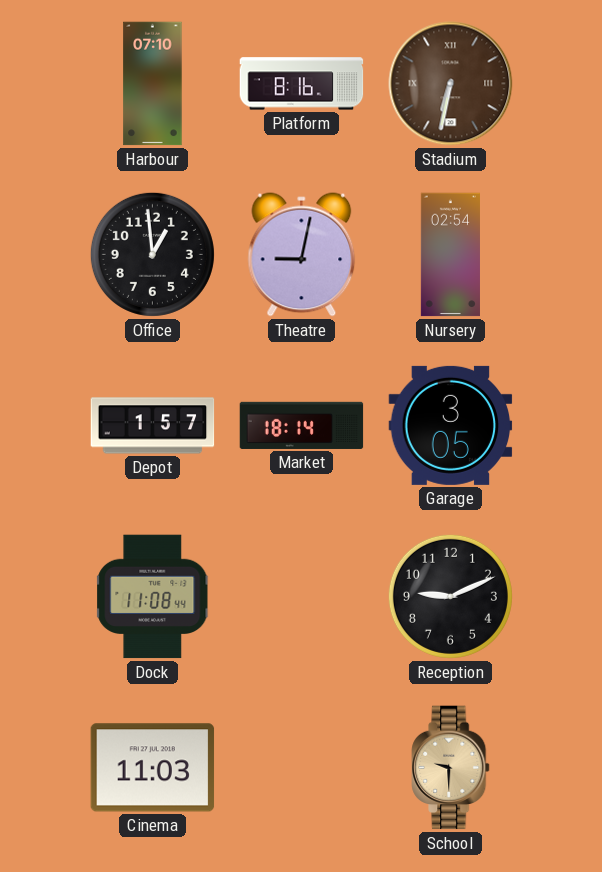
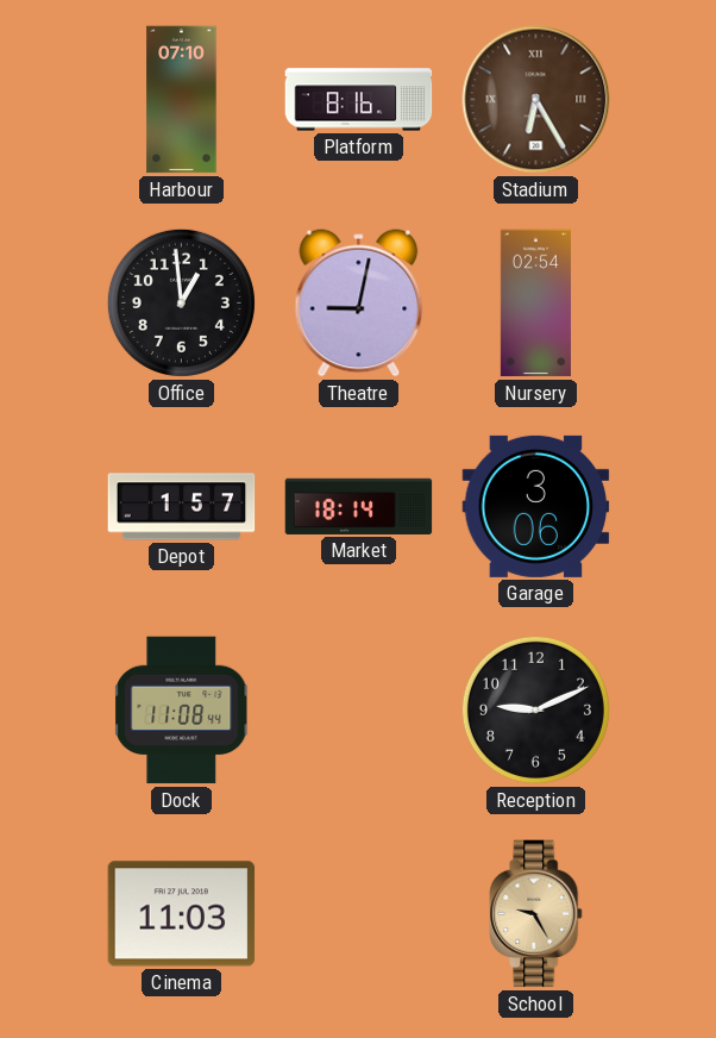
Stadium: 6:32 -> 6:25 (536, 100)
Garage: 3:05 -> 3:06 (536, 506)
School: 9:30 -> 9:25 (536, 914)
